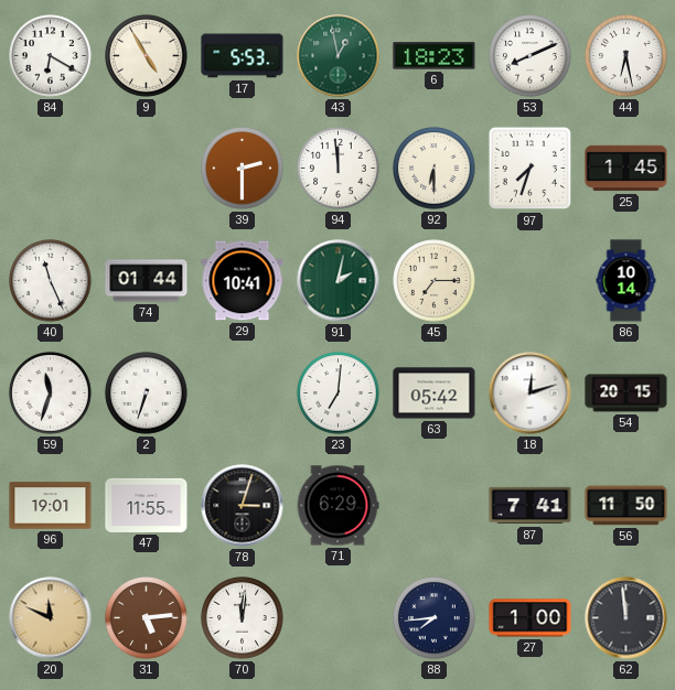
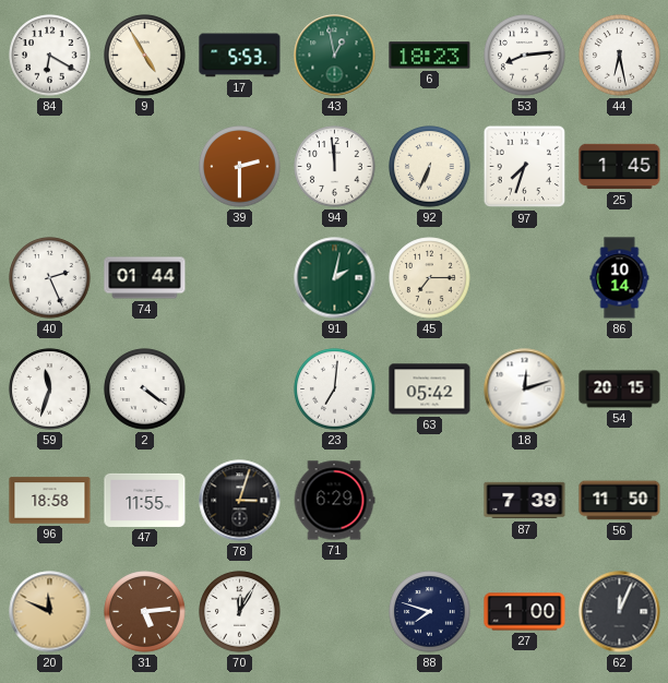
53: 8:11 -> 8:14 (525, 56)
92: 6:30 -> 6:34 (430, 167)
40: 11:26 -> 2:26 (50, 278)
29: 10:41 -> none (243, 281)
2: 6:33 -> 4:21 (145, 390)
96: 19:01 -> 18:58 (50, 501)
87: 7:41 -> 7:39 (525, 501)
70: 12:01 -> 12:05 (240, 612)
88: 7:44 -> 7:48 (430, 612)
62: 11:59 -> 12:04 (620, 612)
